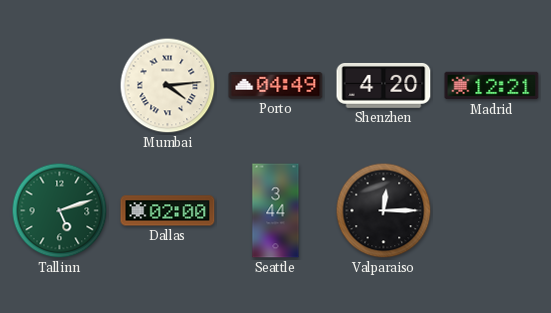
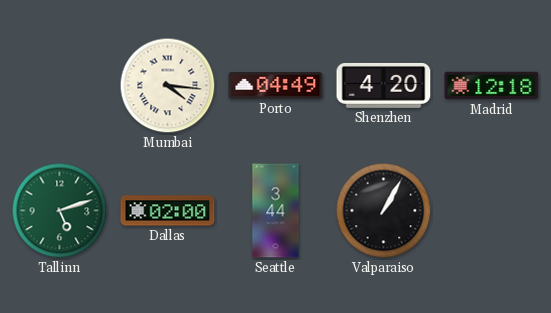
Mumbai: 4:14 -> 4:16 (168, 86)
Madrid: 12:21 -> 12:18 (492, 86)
Valparaiso: 12:15 -> 1:05 (384, 211)
